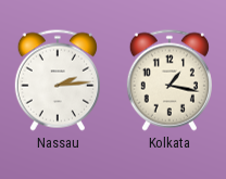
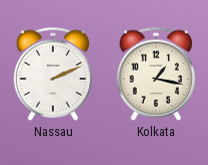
Nassau: 2:14 -> 2:11 (53, 74)
